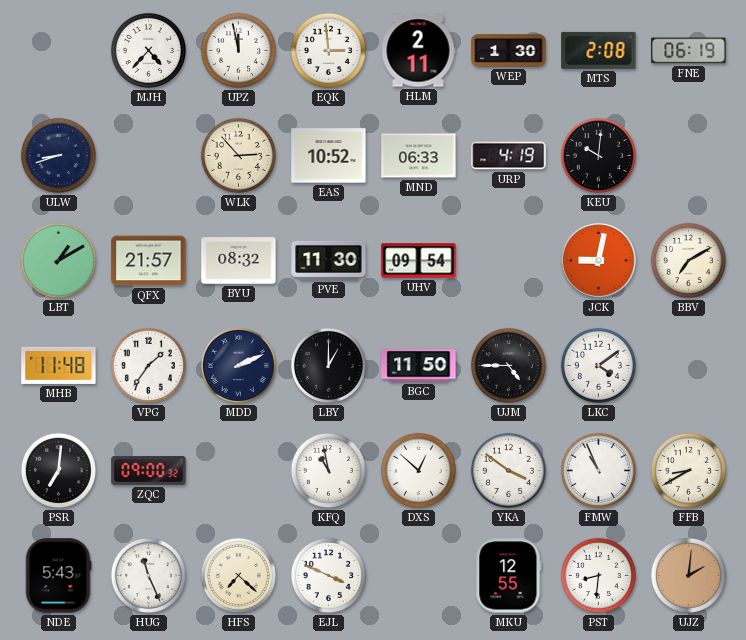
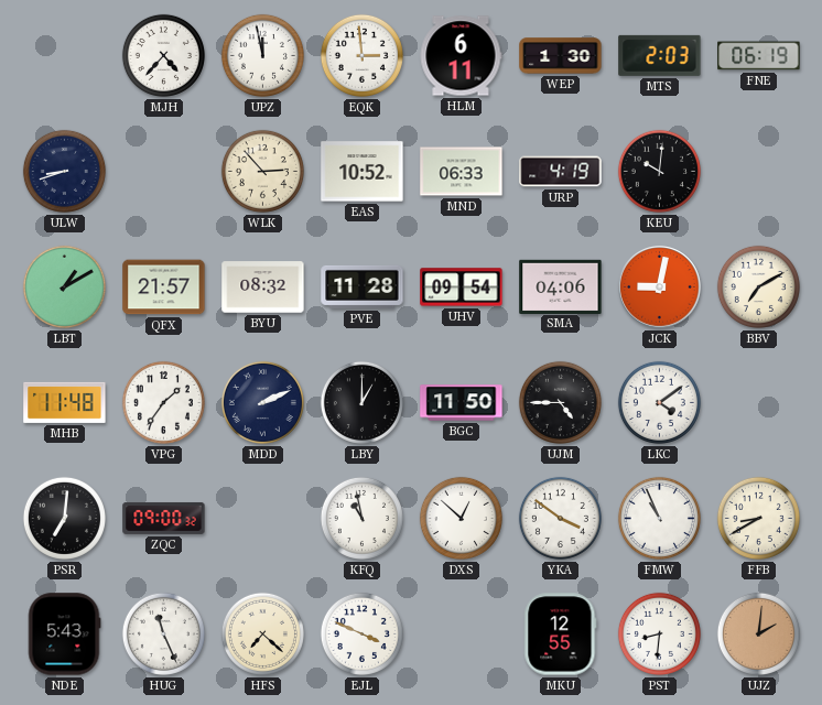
HLM: 2:11 -> 6:11 (461, 56)
MTS: 2:08 -> 2:03 (660, 55)
PVE: 11:30 -> 11:28 (363, 286)
SMA: none -> 04:06 (561, 286)
